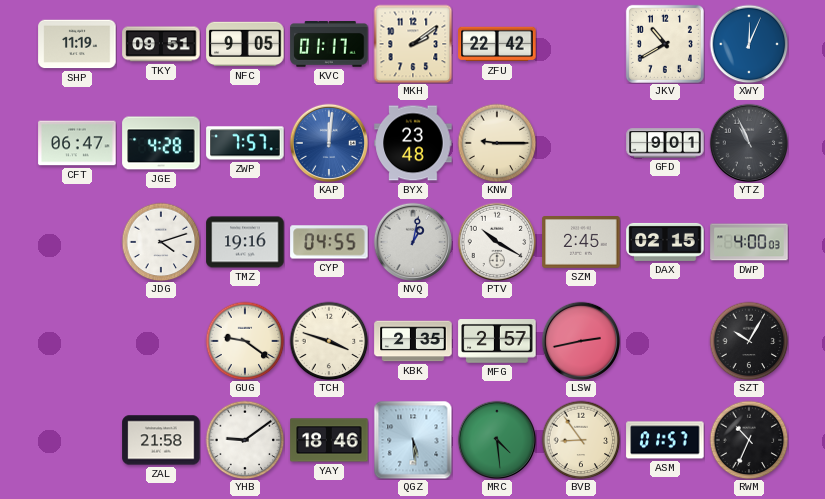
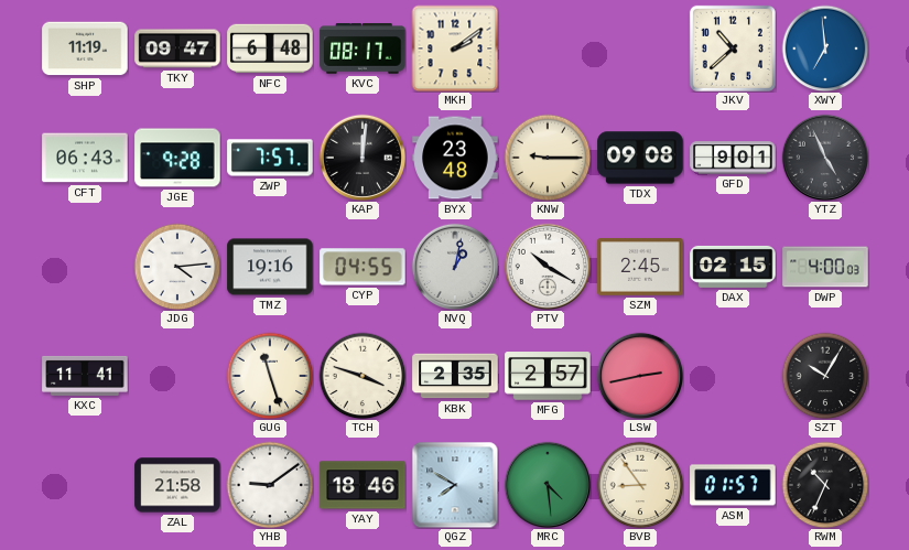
TKY: 09:51 -> 09:47 (177, 48)
NFC: 9:05 -> 6:48 (270, 48)
KVC: 01:17 -> 08:17 (362, 50)
ZFU: 22:42 -> none (497, 44)
JKV: 10:40 -> 10:38 (733, 48)
XWY: 12:04 -> 6:59 (825, 48)
CFT: 06:47 -> 06:43 (85, 158)
JGE: 4:28 -> 9:28 (177, 158)
KAP dial: blue -> black (361, 157)
TDX: none -> 09:08 (640, 158)
YTZ: 10:56 -> 4:56 (824, 157)
JDG: 4:12 -> 4:14 (177, 267)
KXC: none -> 11:41 (85, 376)
GUG: 9:21 -> 11:27 (270, 376)
QGZ: 5:29 -> 7:50 (455, 485)
